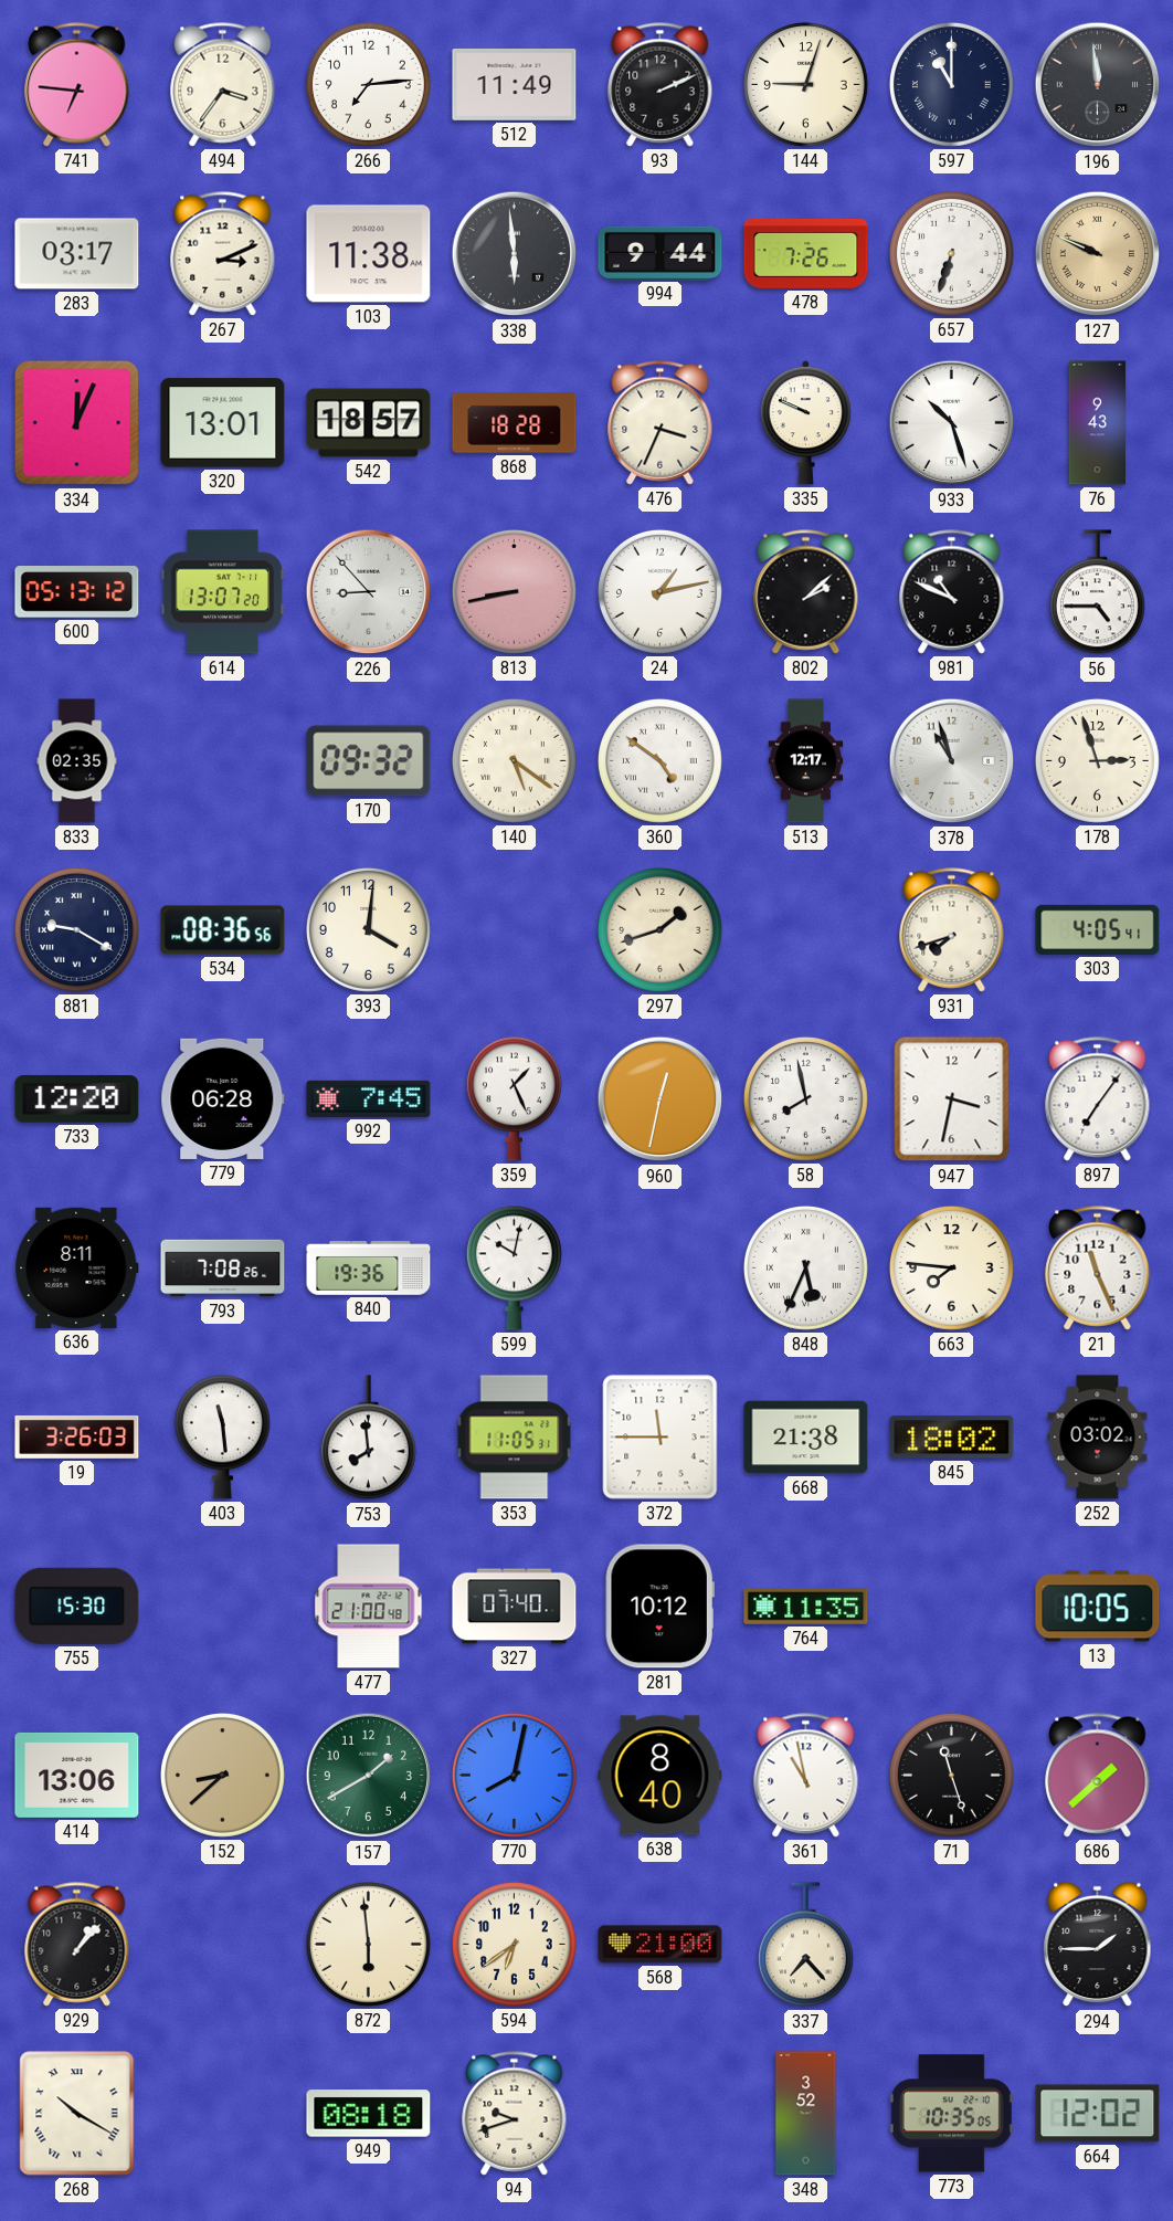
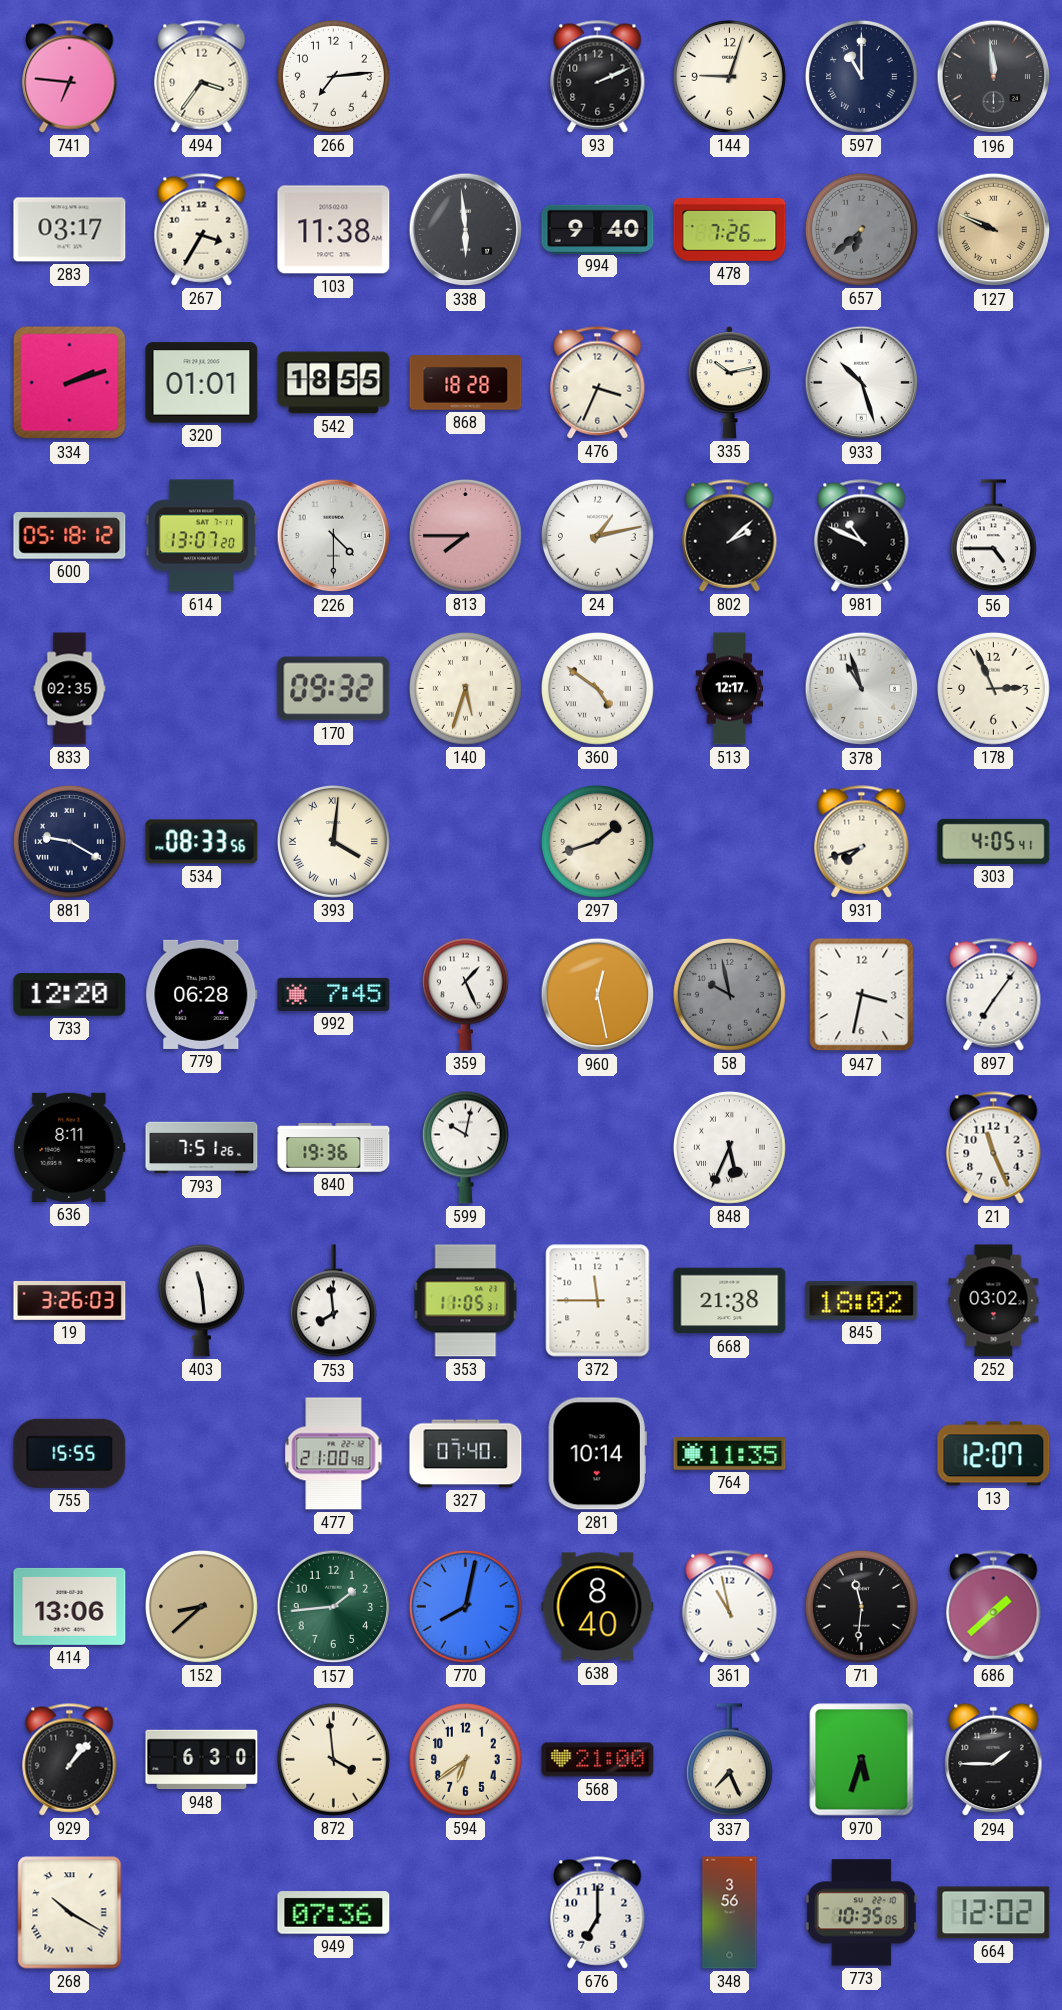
512: 11:49 -> none (515, 84)
267: 3:11 -> 3:35 (202, 230)
994: 9:44 -> 9:40 (598, 229)
657: 6:33 -> 6:38 (861, 229)
657 dial: white -> grey (861, 229)
334: 12:04 -> 2:12 (70, 383)
320: 13:01 -> 01:01 (202, 383)
542: 18:57 -> 18:55 (334, 383)
335: 9:49 -> 10:13 (729, 383)
76: 9:43 -> none (1097, 423)
600: 05:13 -> 05:18 (70, 536)
226: 8:53 -> 4:30 (334, 536)
813: 8:43 -> 7:45 (465, 535)
140: 5:21 -> 5:33 (465, 688)
178: 2:57 -> 2:56 (993, 688)
534: 08:36 -> 08:33 (202, 842)
393 numerals: Arabic -> Roman (333, 841)
960: 12:32 -> 12:28 (598, 995)
58: 7:58 -> 9:58 (729, 994)
58 dial: white -> grey (729, 994)
793: 7:08 -> 7:51 (202, 1148)
663: 7:46 -> none (951, 1267)
755: 15:30 -> 15:55 (70, 1453)
281: 10:12 -> 10:14 (597, 1454)
13: 10:05 -> 12:07 (994, 1454)
157: 1:40 -> 1:44 (334, 1607)
71: 11:27 -> 11:31 (861, 1606)
948: none -> 6:30 (202, 1760)
872: 5:59 -> 3:59 (333, 1759)
337: 7:23 -> 7:26 (729, 1760)
970: none -> 5:33 (862, 1760)
949: 08:18 -> 07:36 (334, 1913)
94: 9:42 -> none (515, 2114)
676: none -> 7:00 (598, 1913)
348: 3:52 -> 3:56 (730, 1913)
